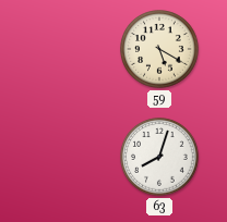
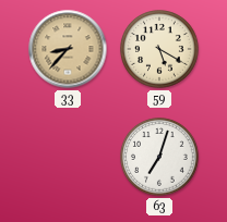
33: none -> 8:37 (68, 49)
63: 8:03 -> 7:03 (159, 157)
